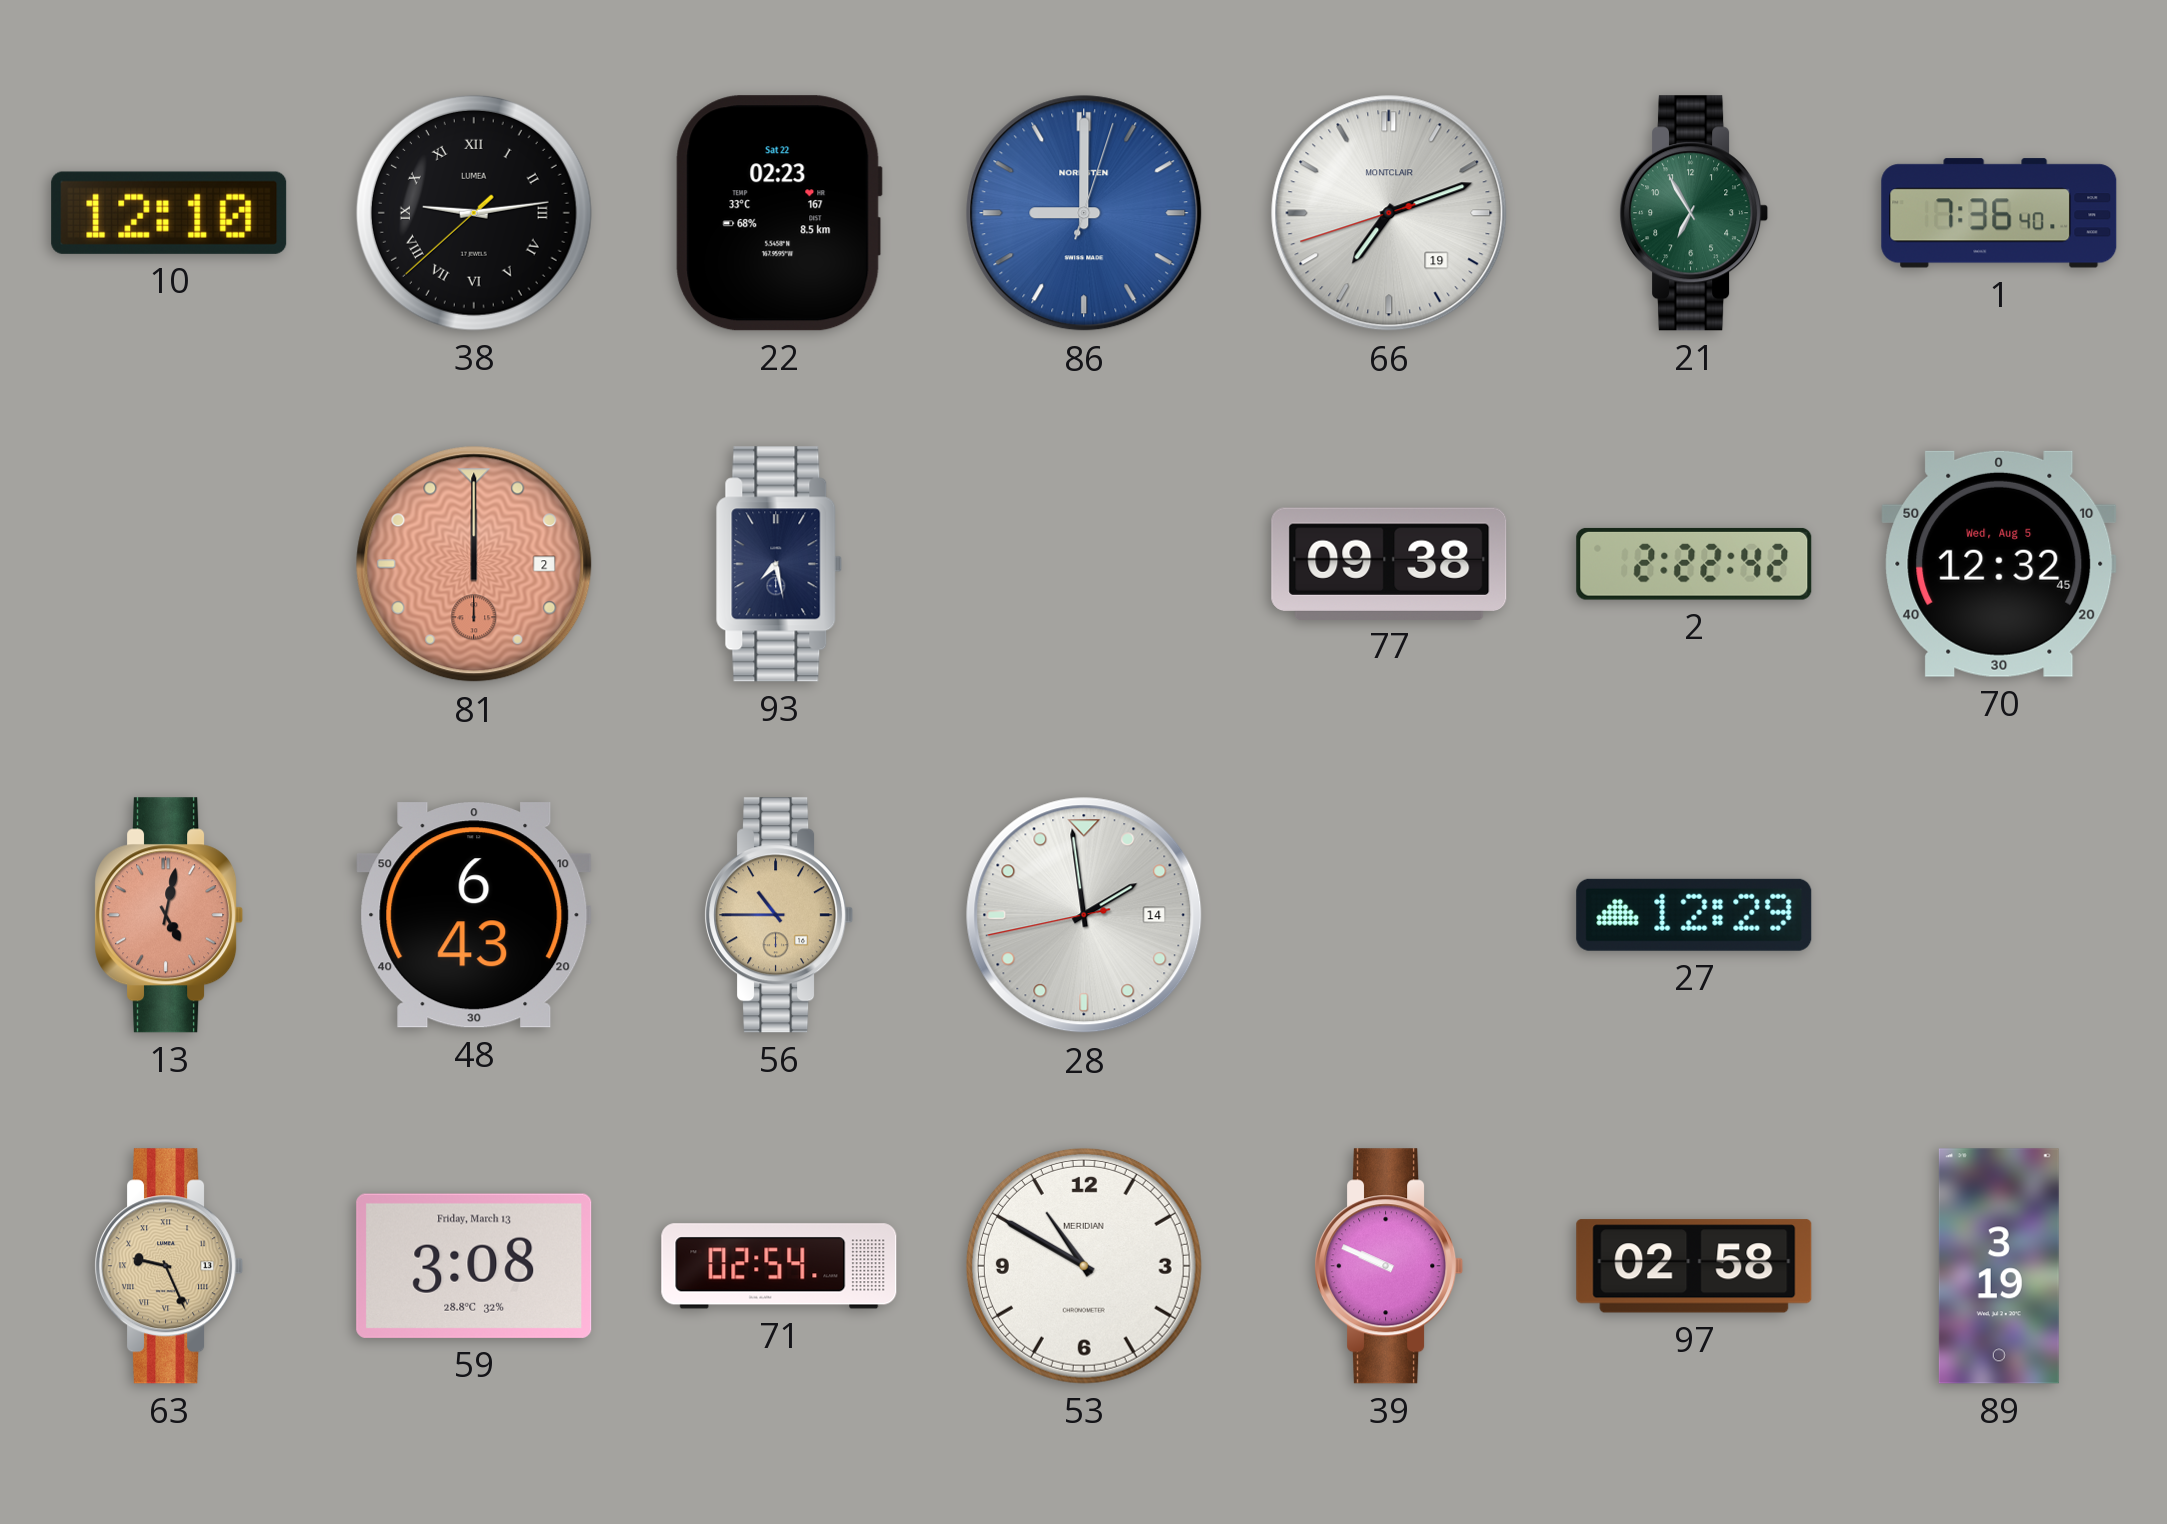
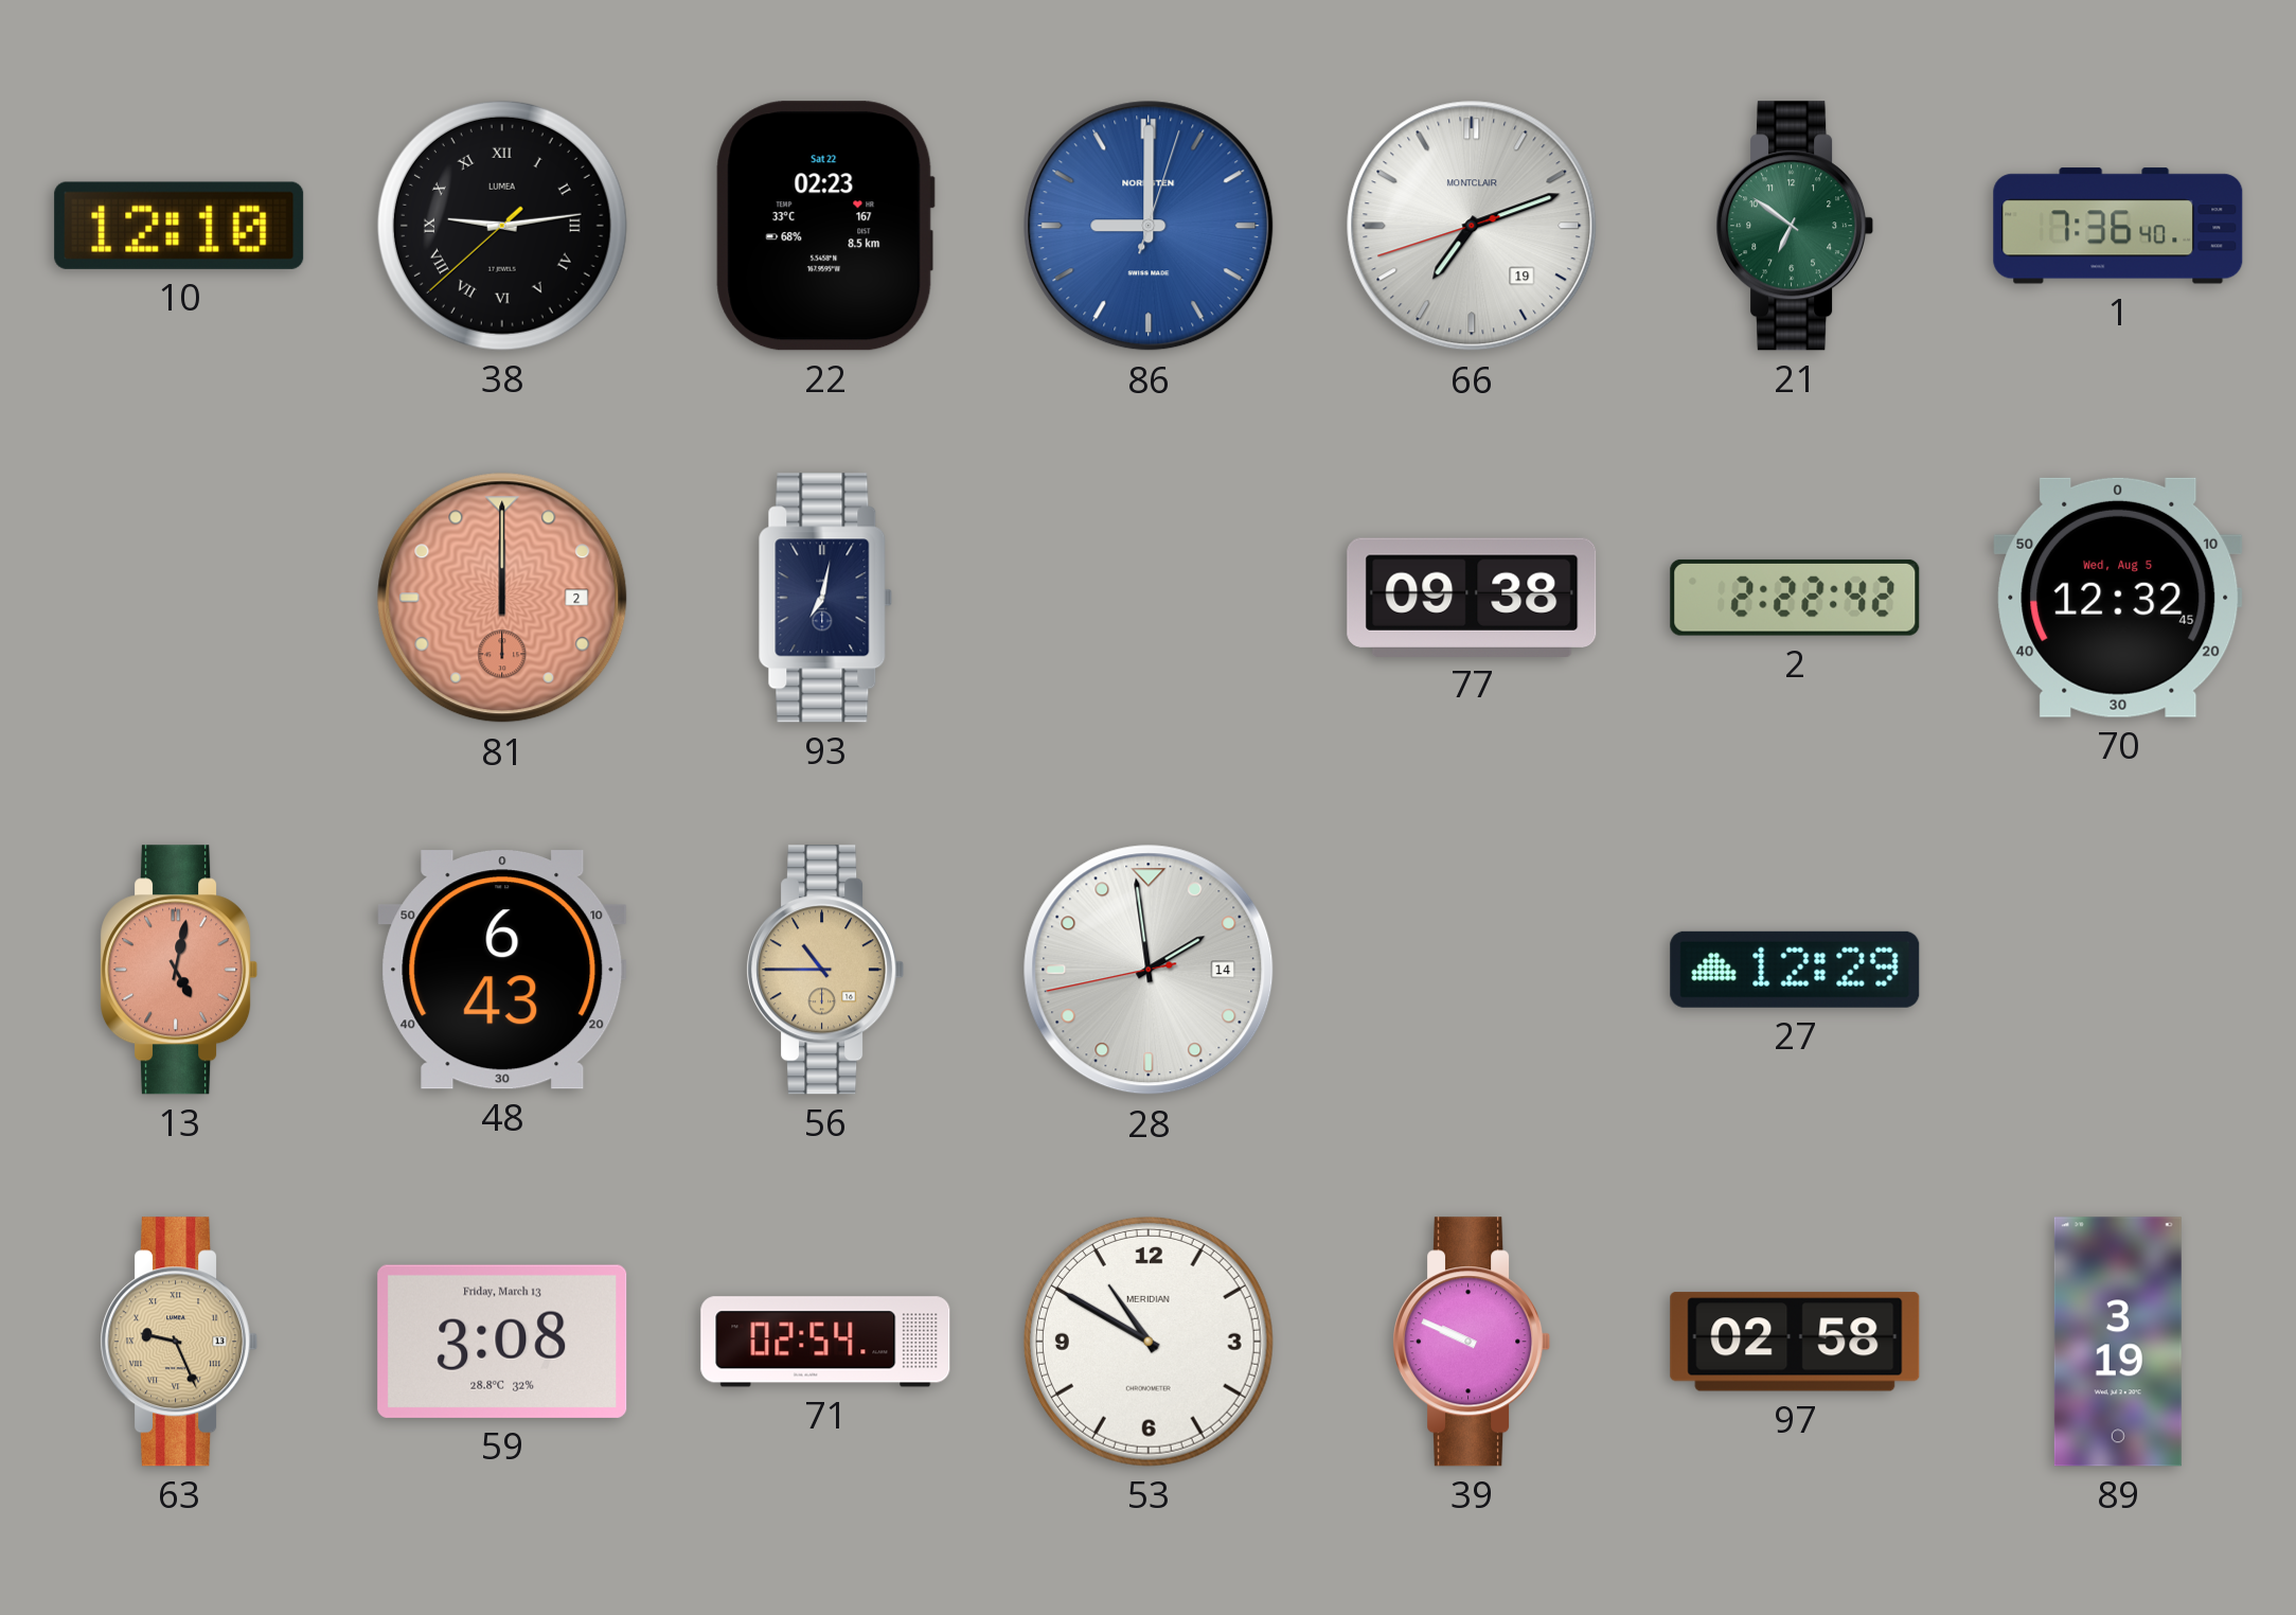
21: 6:55 -> 6:51 (1795, 226)
93: 7:28 -> 7:02 (825, 598)
